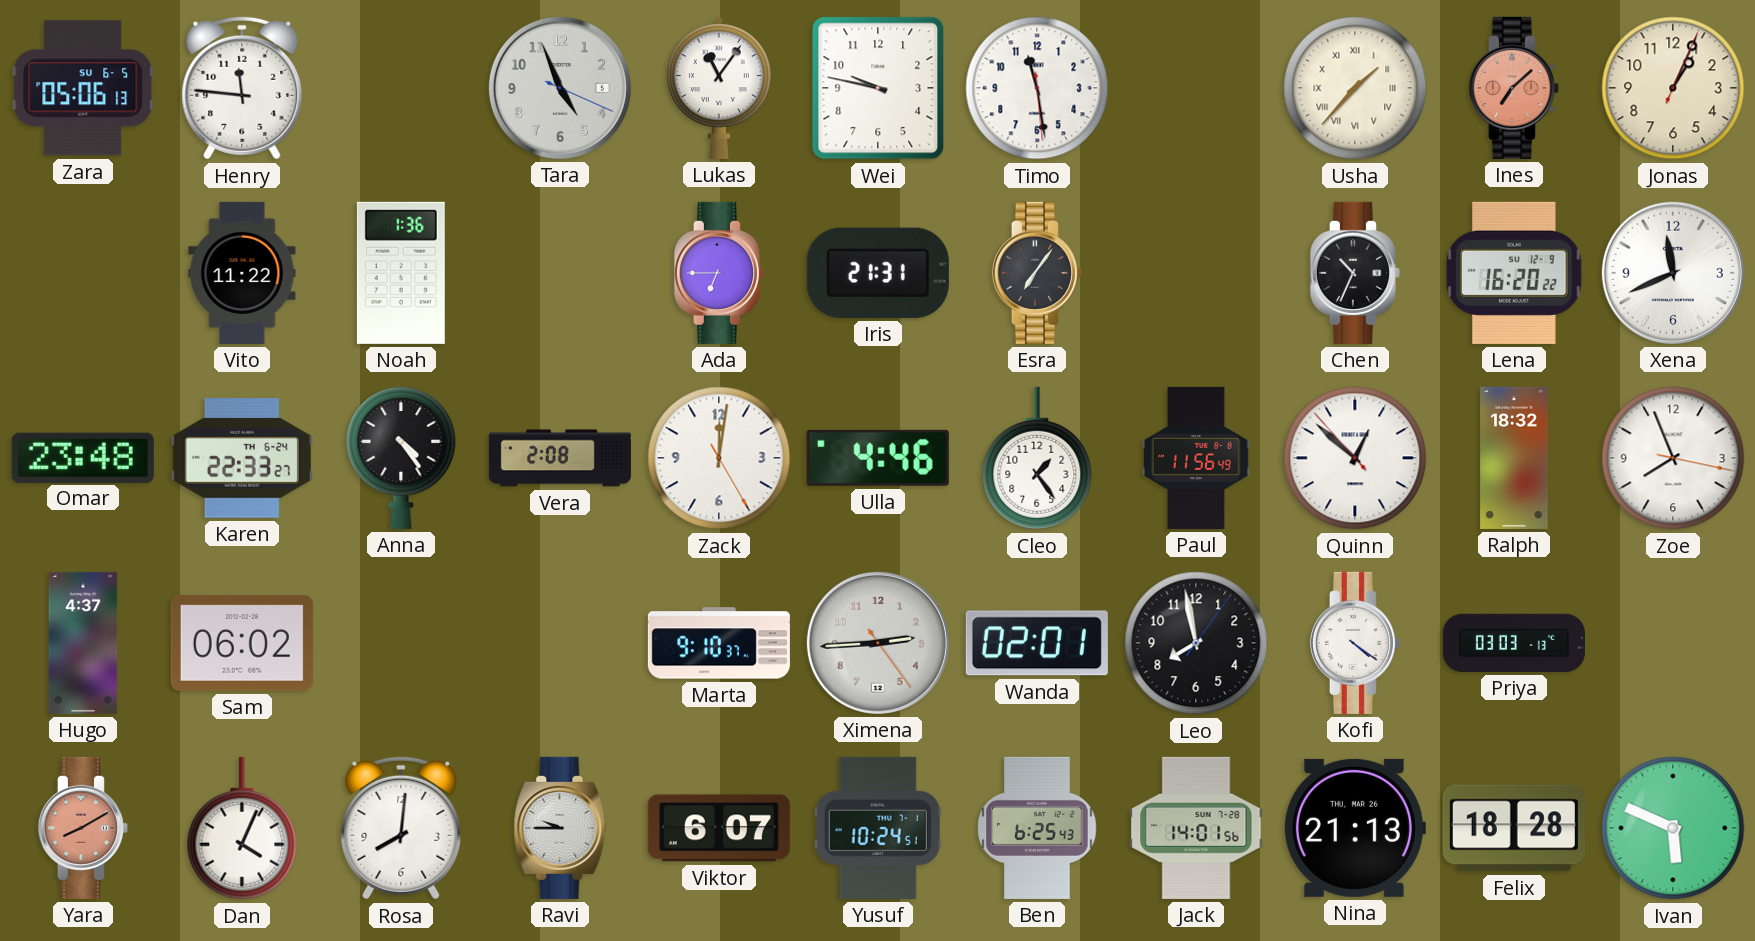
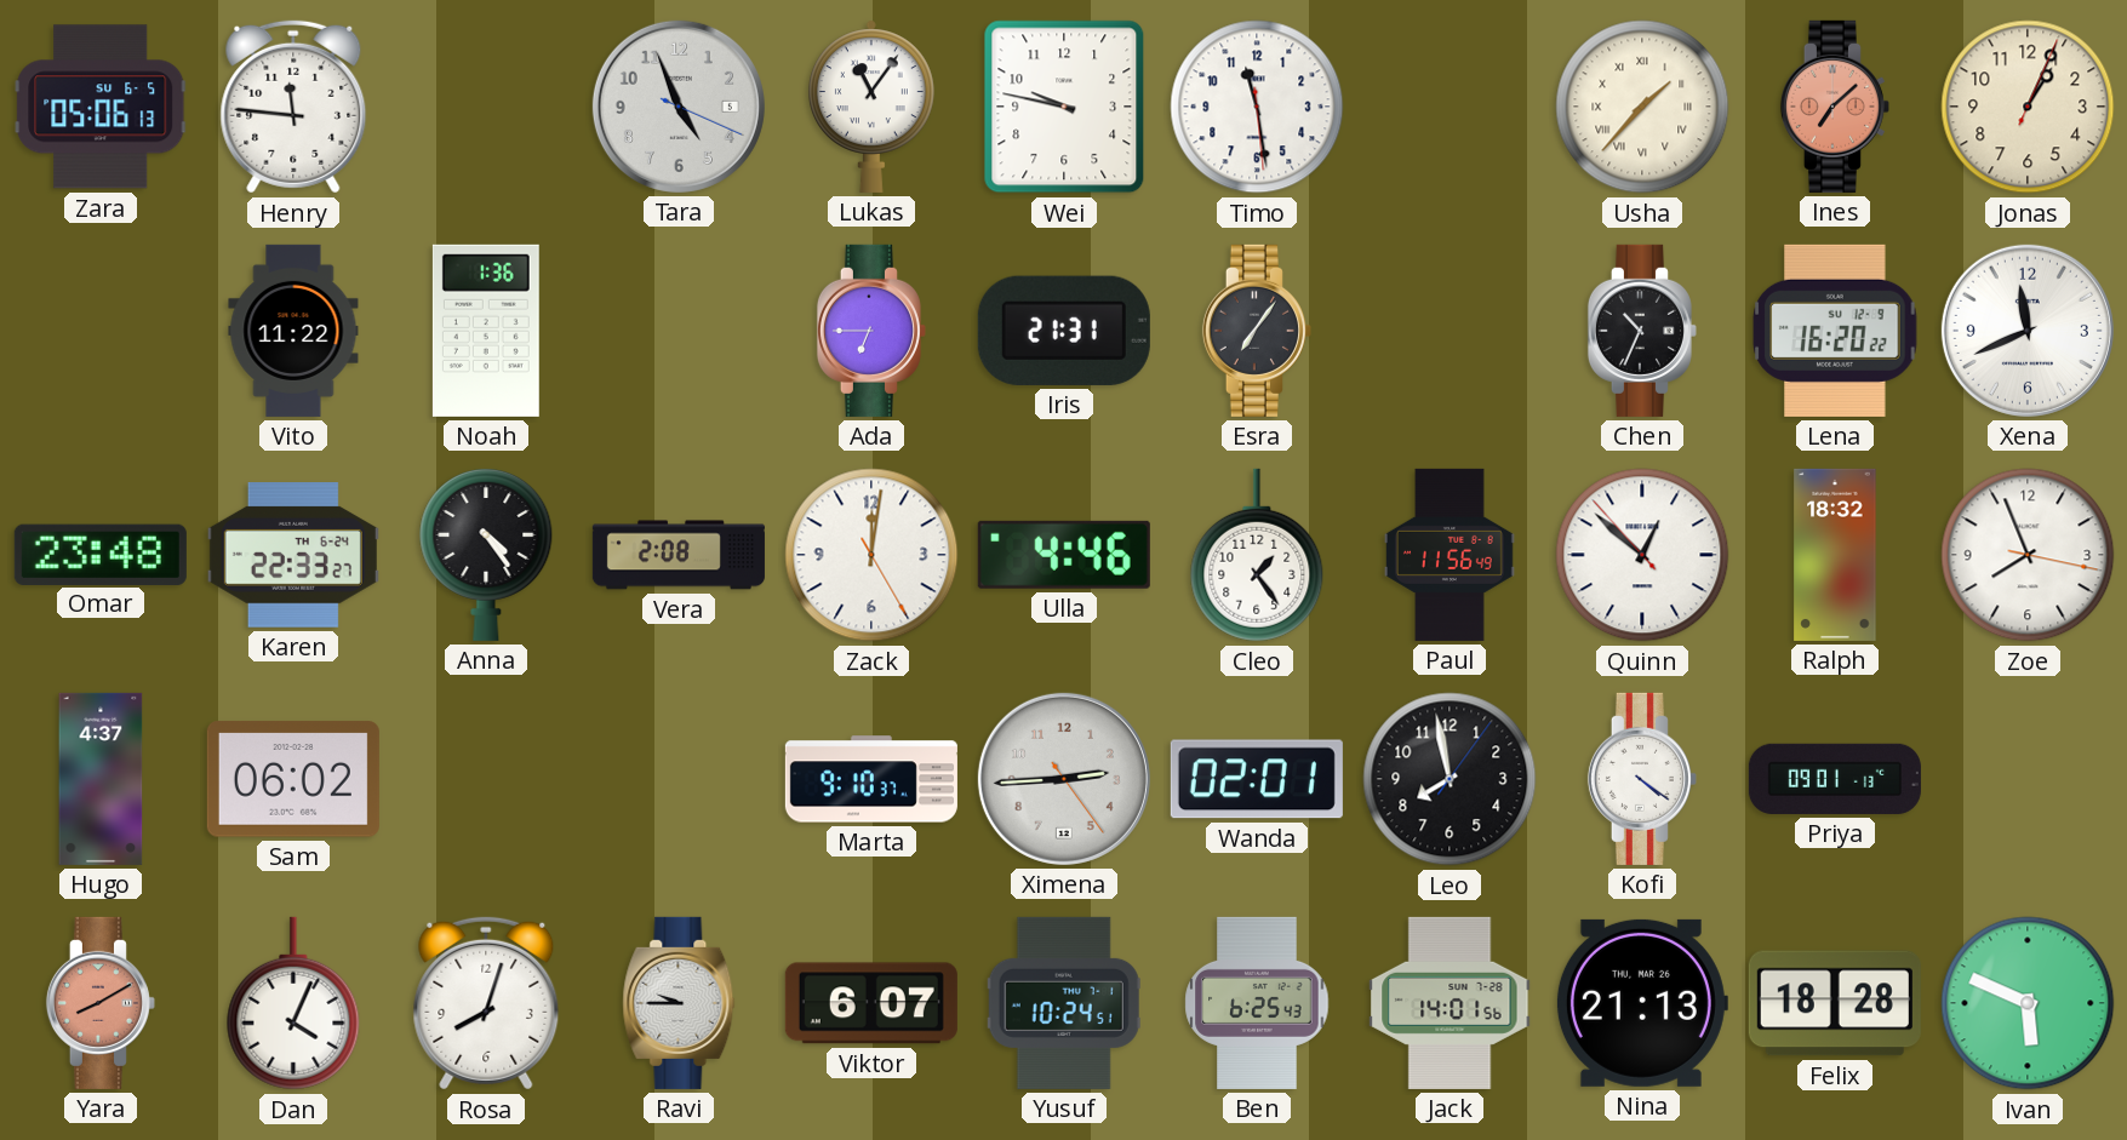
Priya: 03:03 -> 09:01 (1835, 779)
Rosa: 8:01 -> 8:03 (486, 1003)
